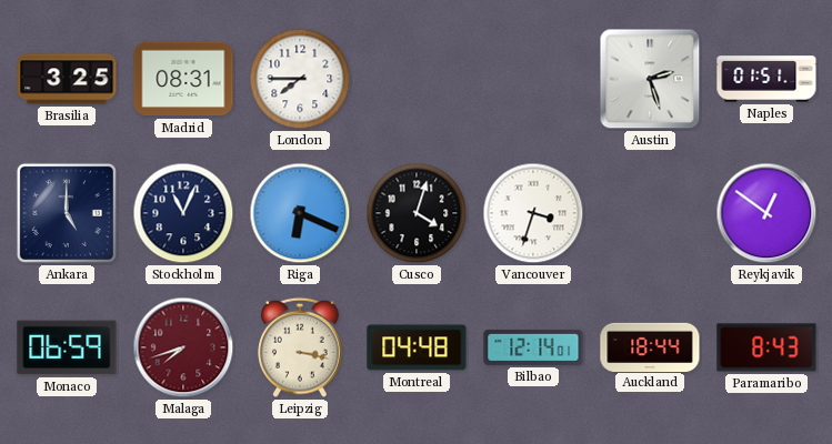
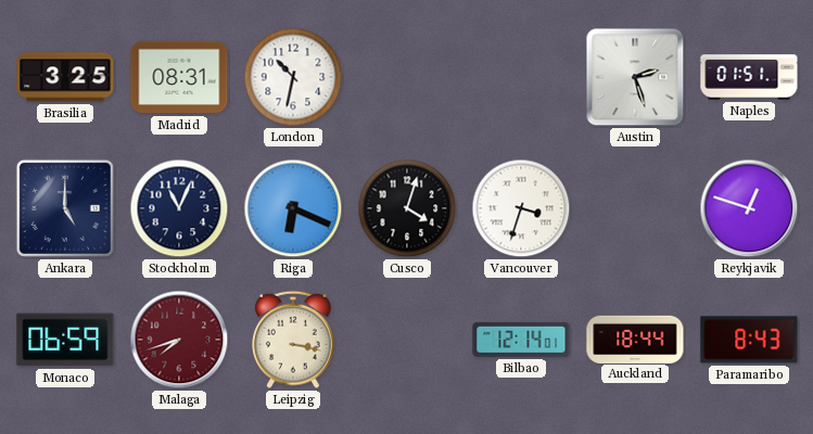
London: 7:45 -> 10:32 (293, 77)
Reykjavik: 12:51 -> 12:48 (749, 208)
Montreal: 04:48 -> none (417, 347)
